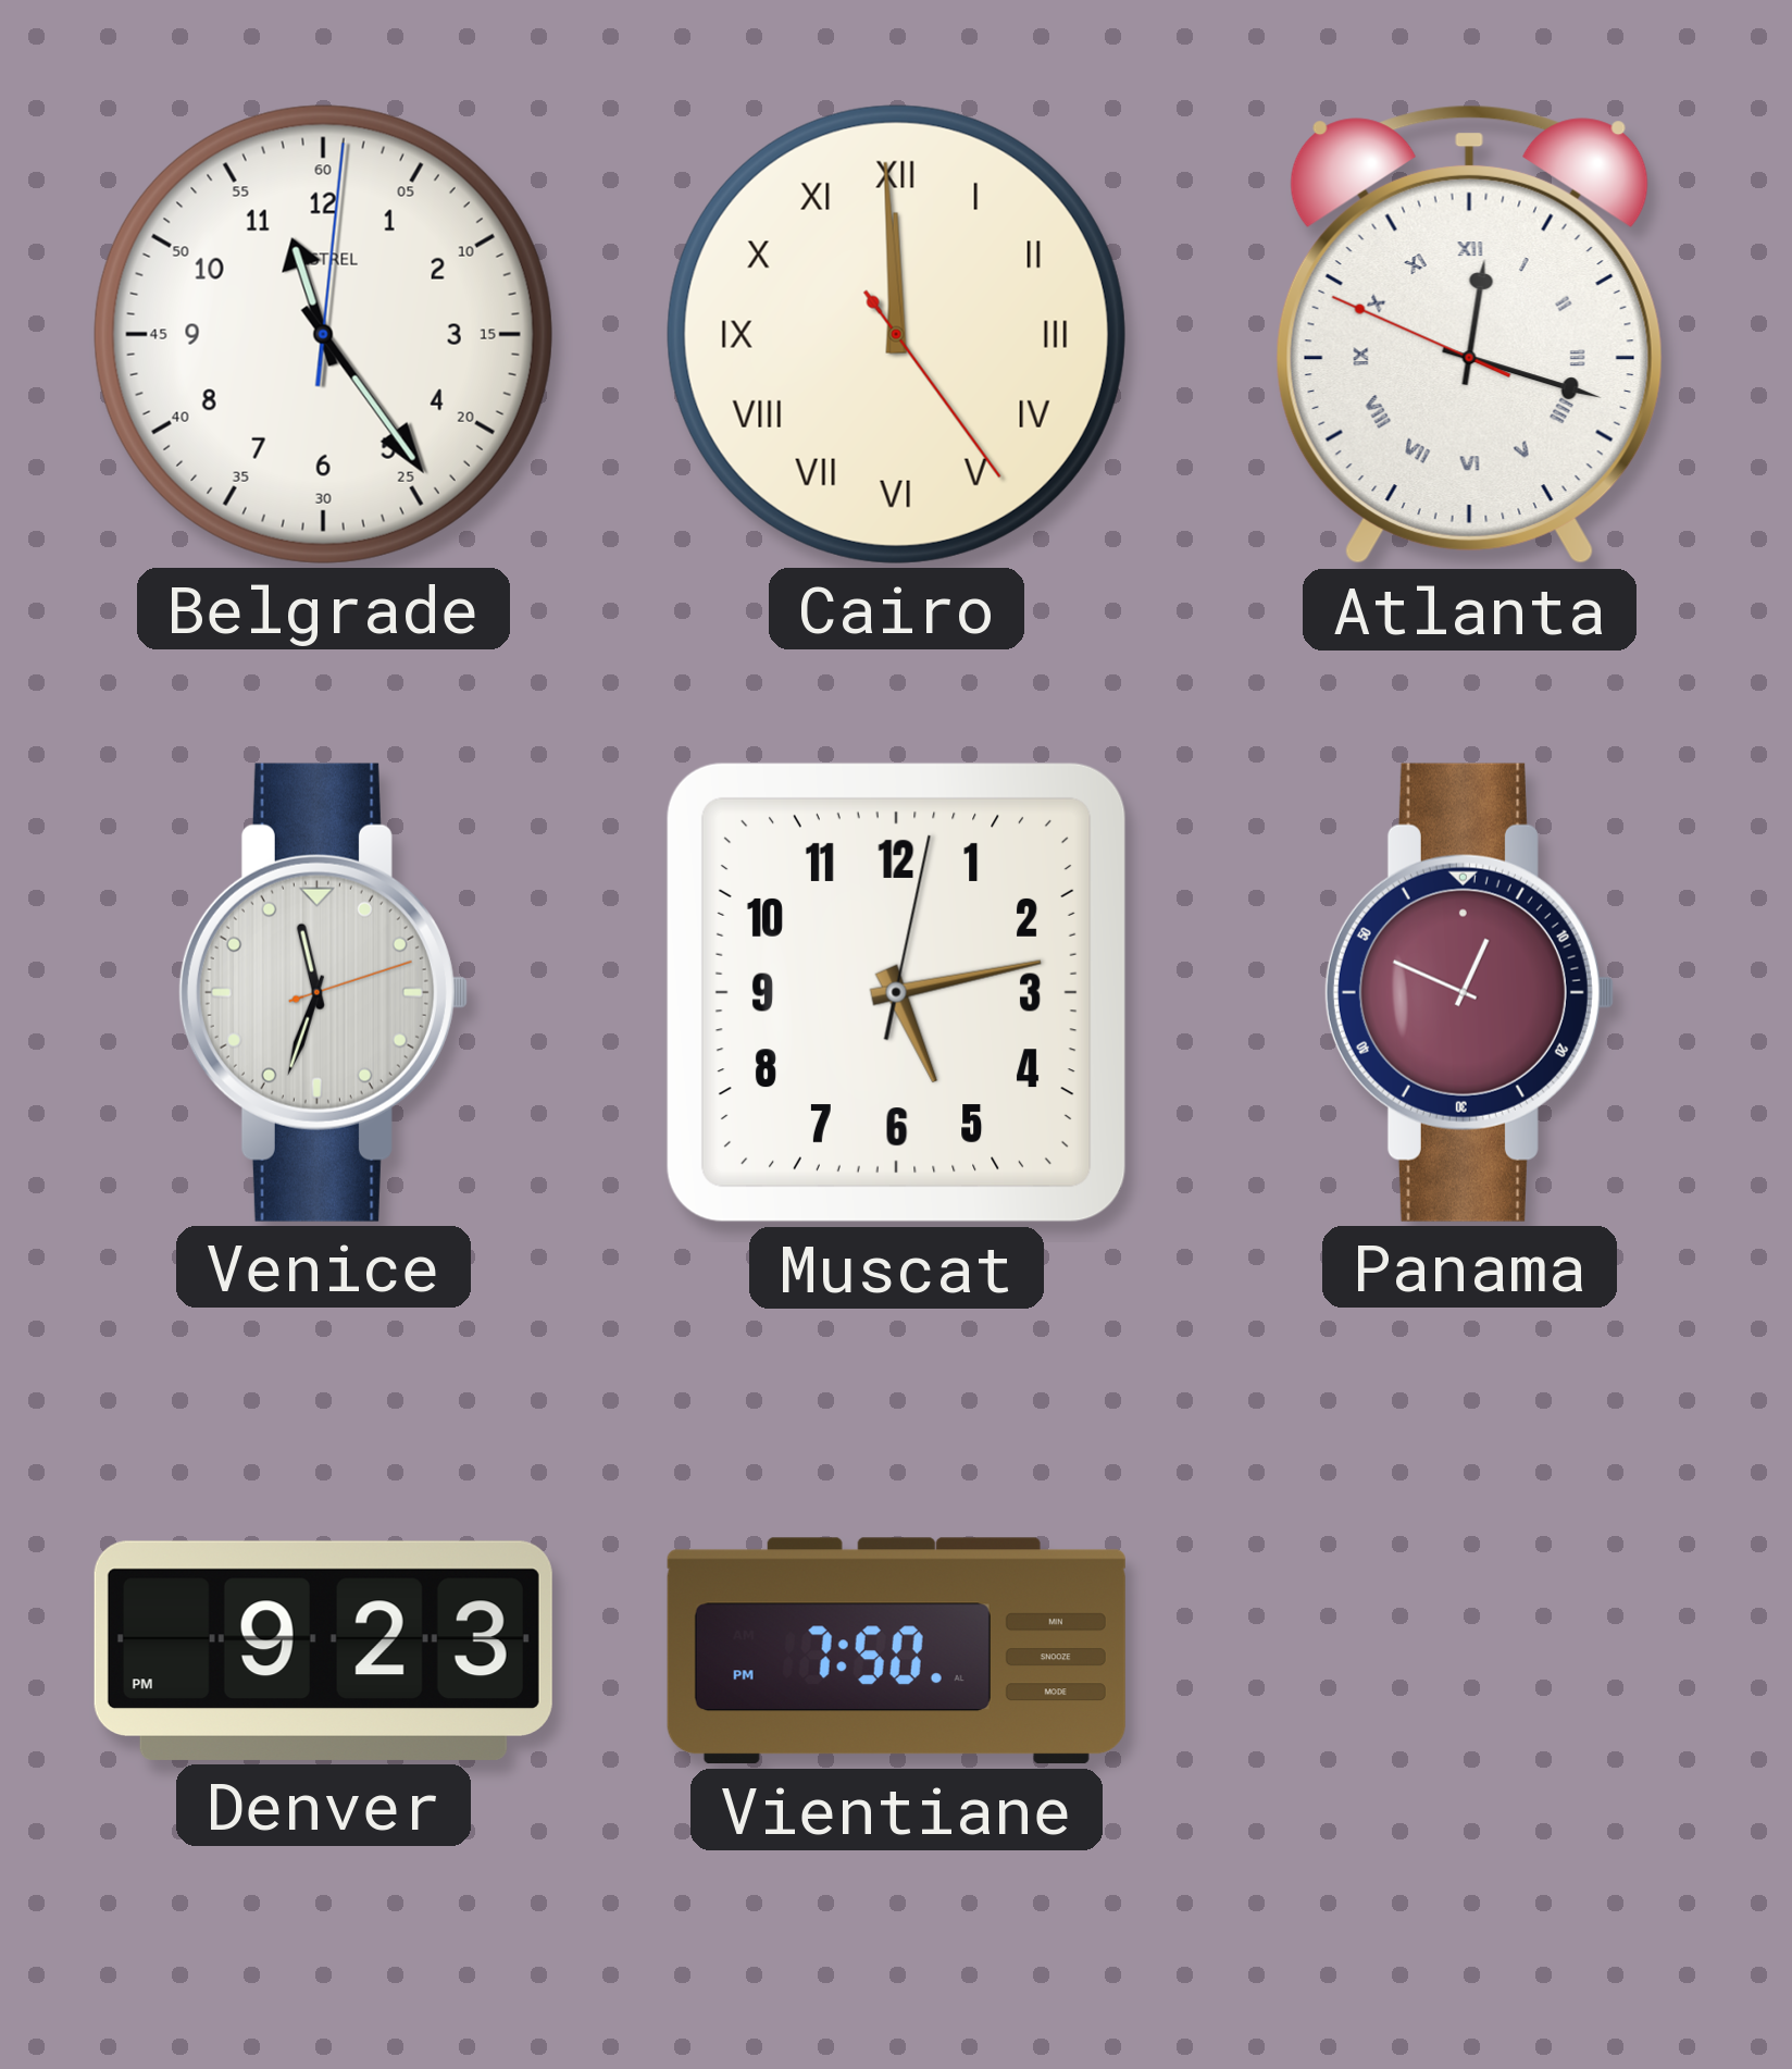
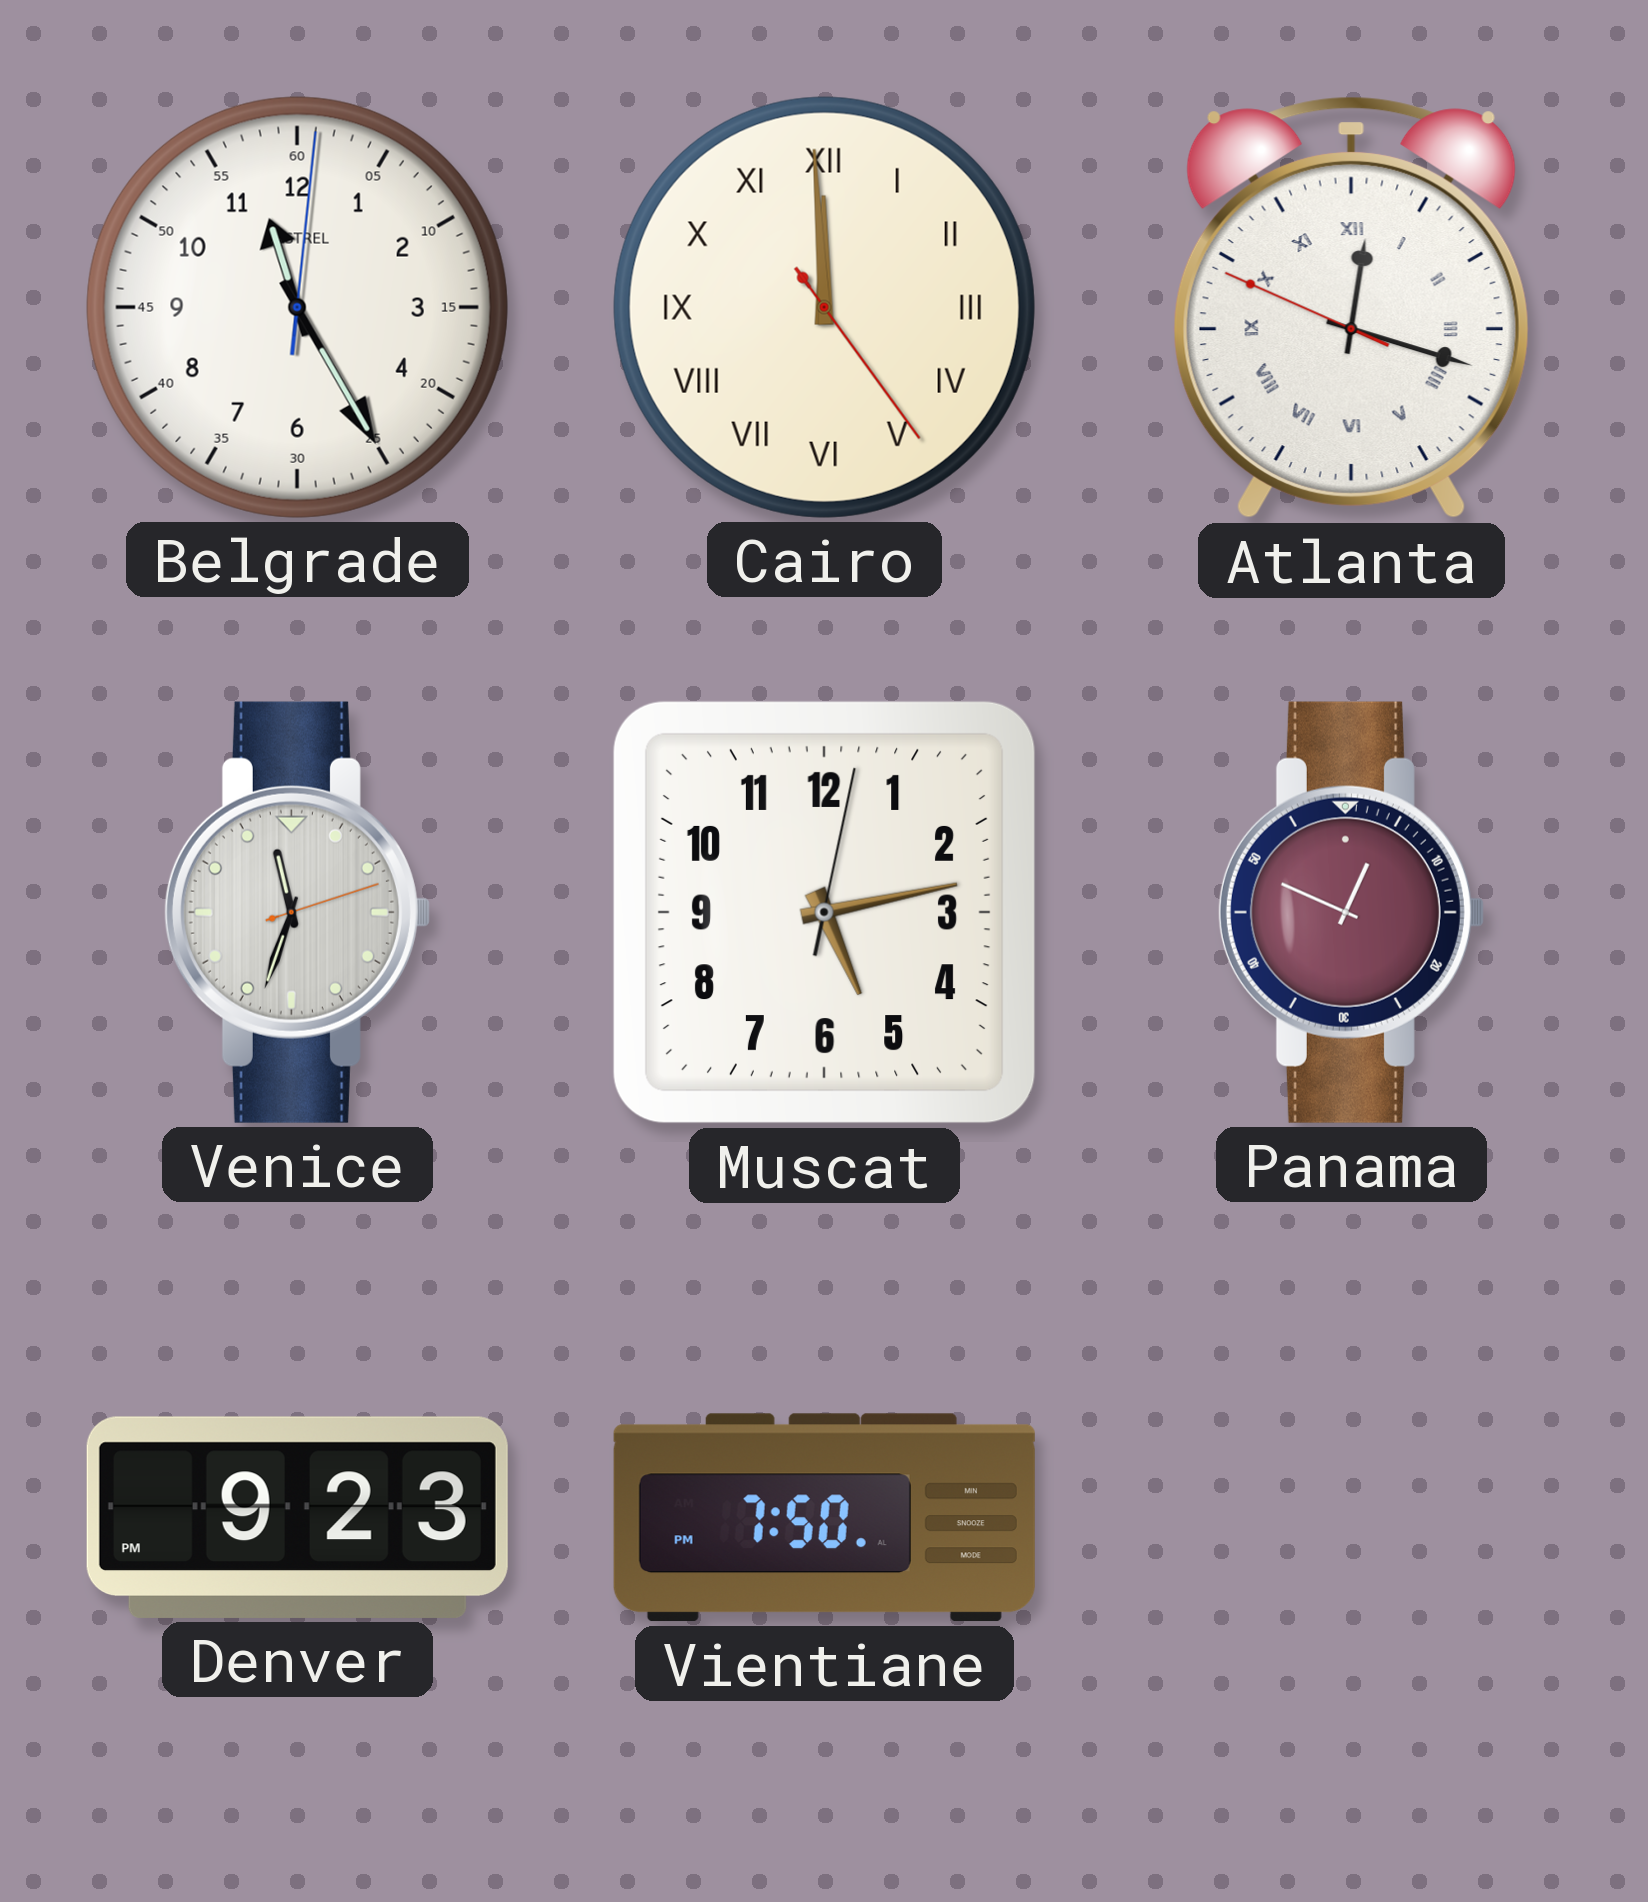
Belgrade: 11:24 -> 11:25 (297, 307)
